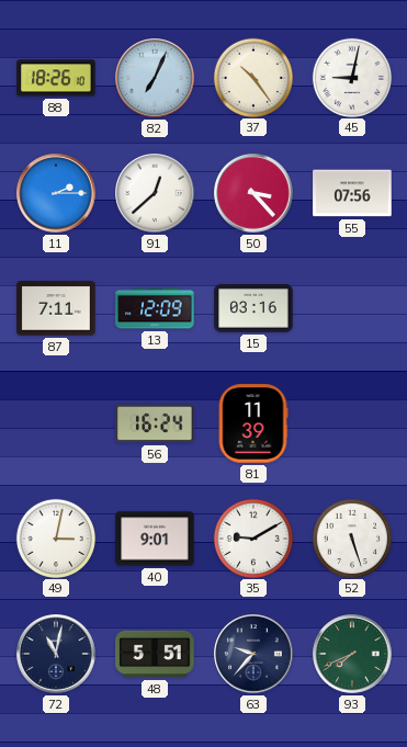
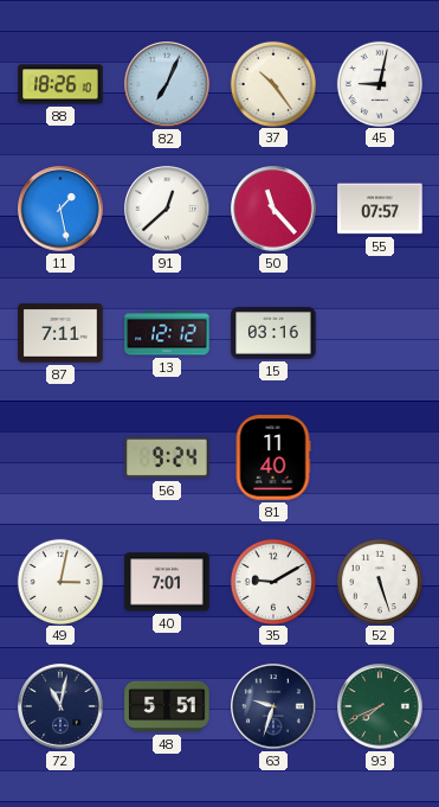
11: 2:15 -> 1:28 (60, 209)
50: 3:23 -> 11:23 (273, 209)
55: 07:56 -> 07:57 (380, 209)
13: 12:09 -> 12:12 (167, 333)
56: 16:24 -> 9:24 (167, 457)
81: 11:39 -> 11:40 (273, 457)
40: 9:01 -> 7:01 (167, 582)
63: 9:37 -> 9:33 (273, 706)
